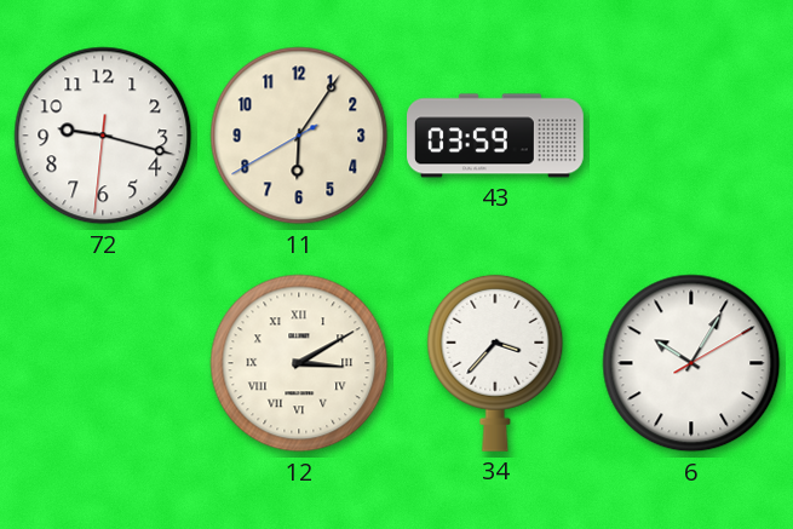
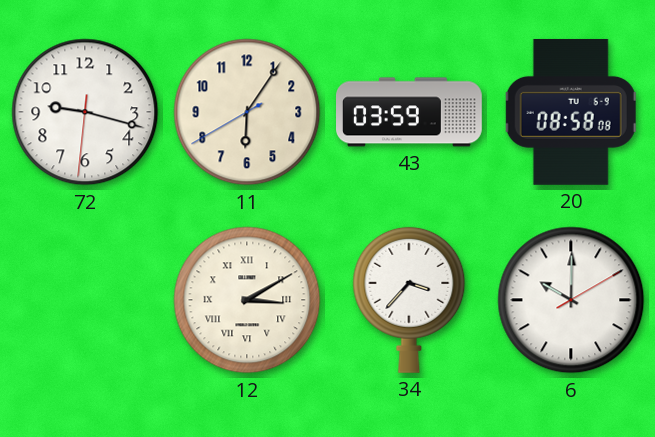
20: none -> 08:58 (571, 112)
6: 10:05 -> 10:00 (571, 300)
